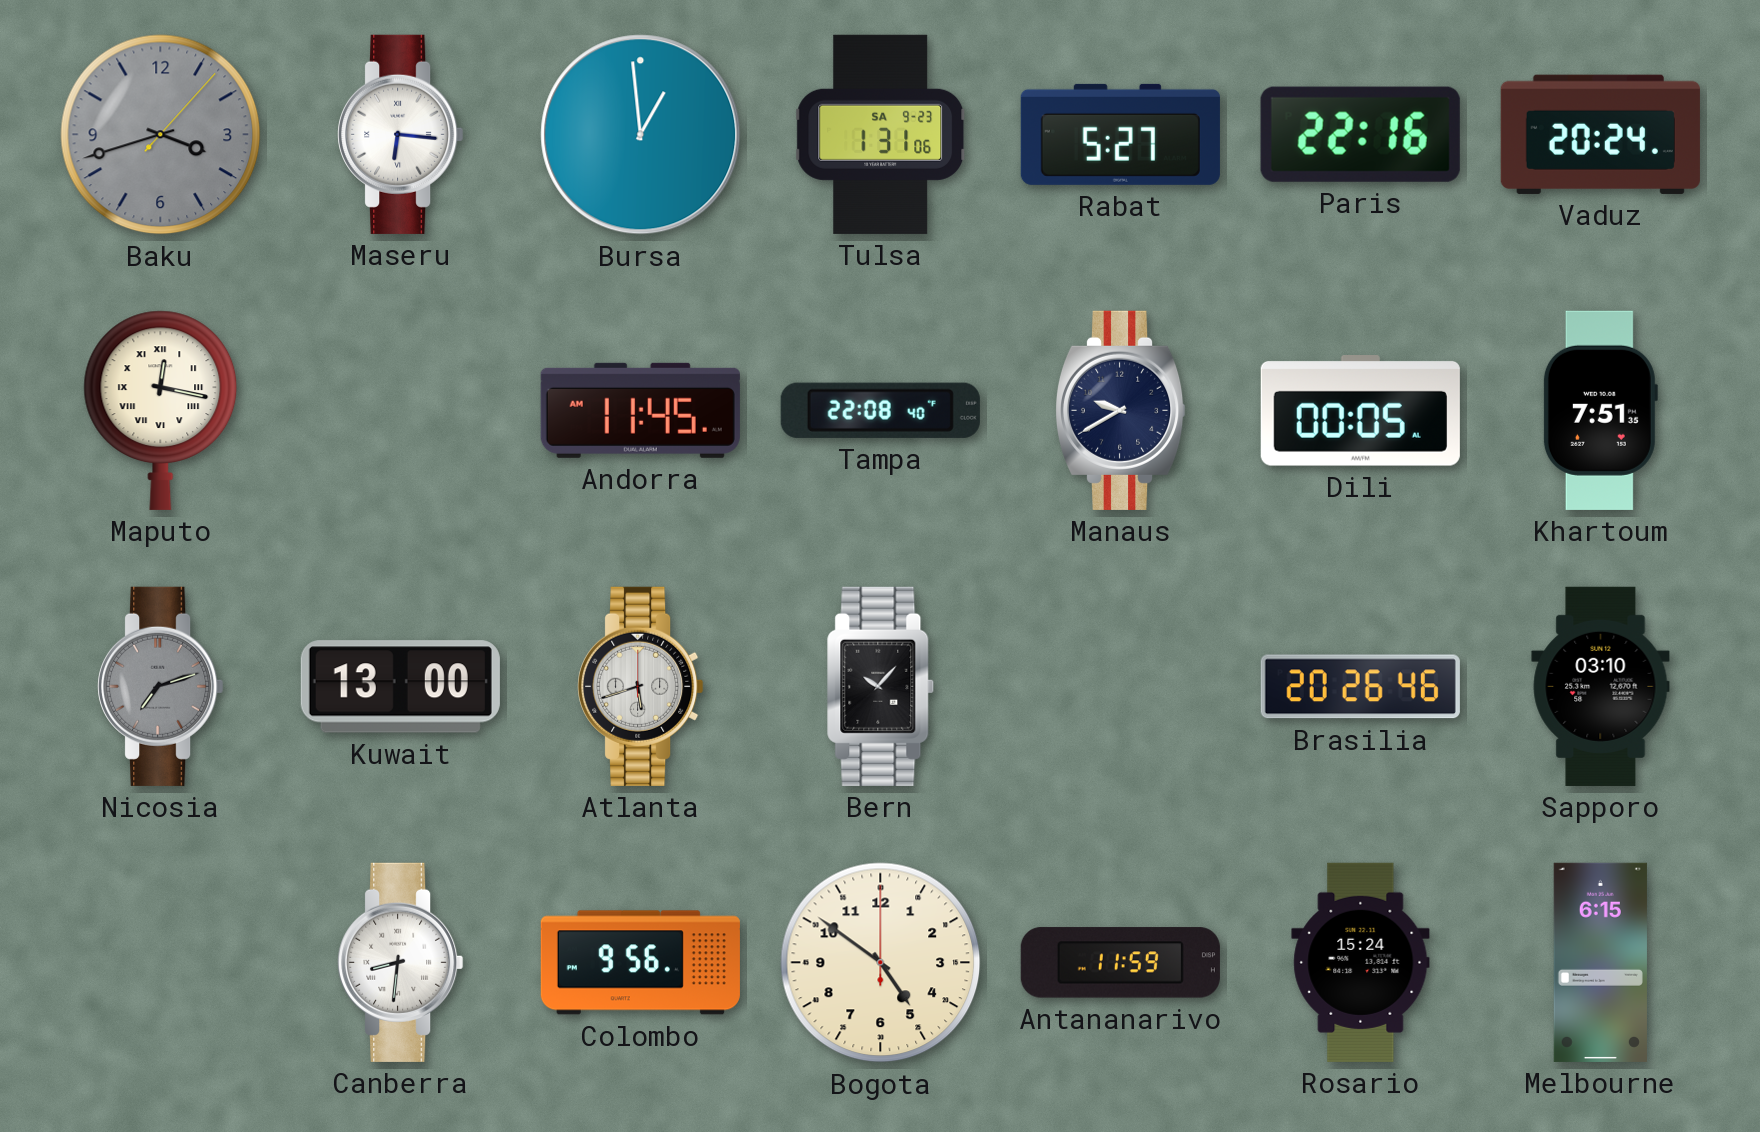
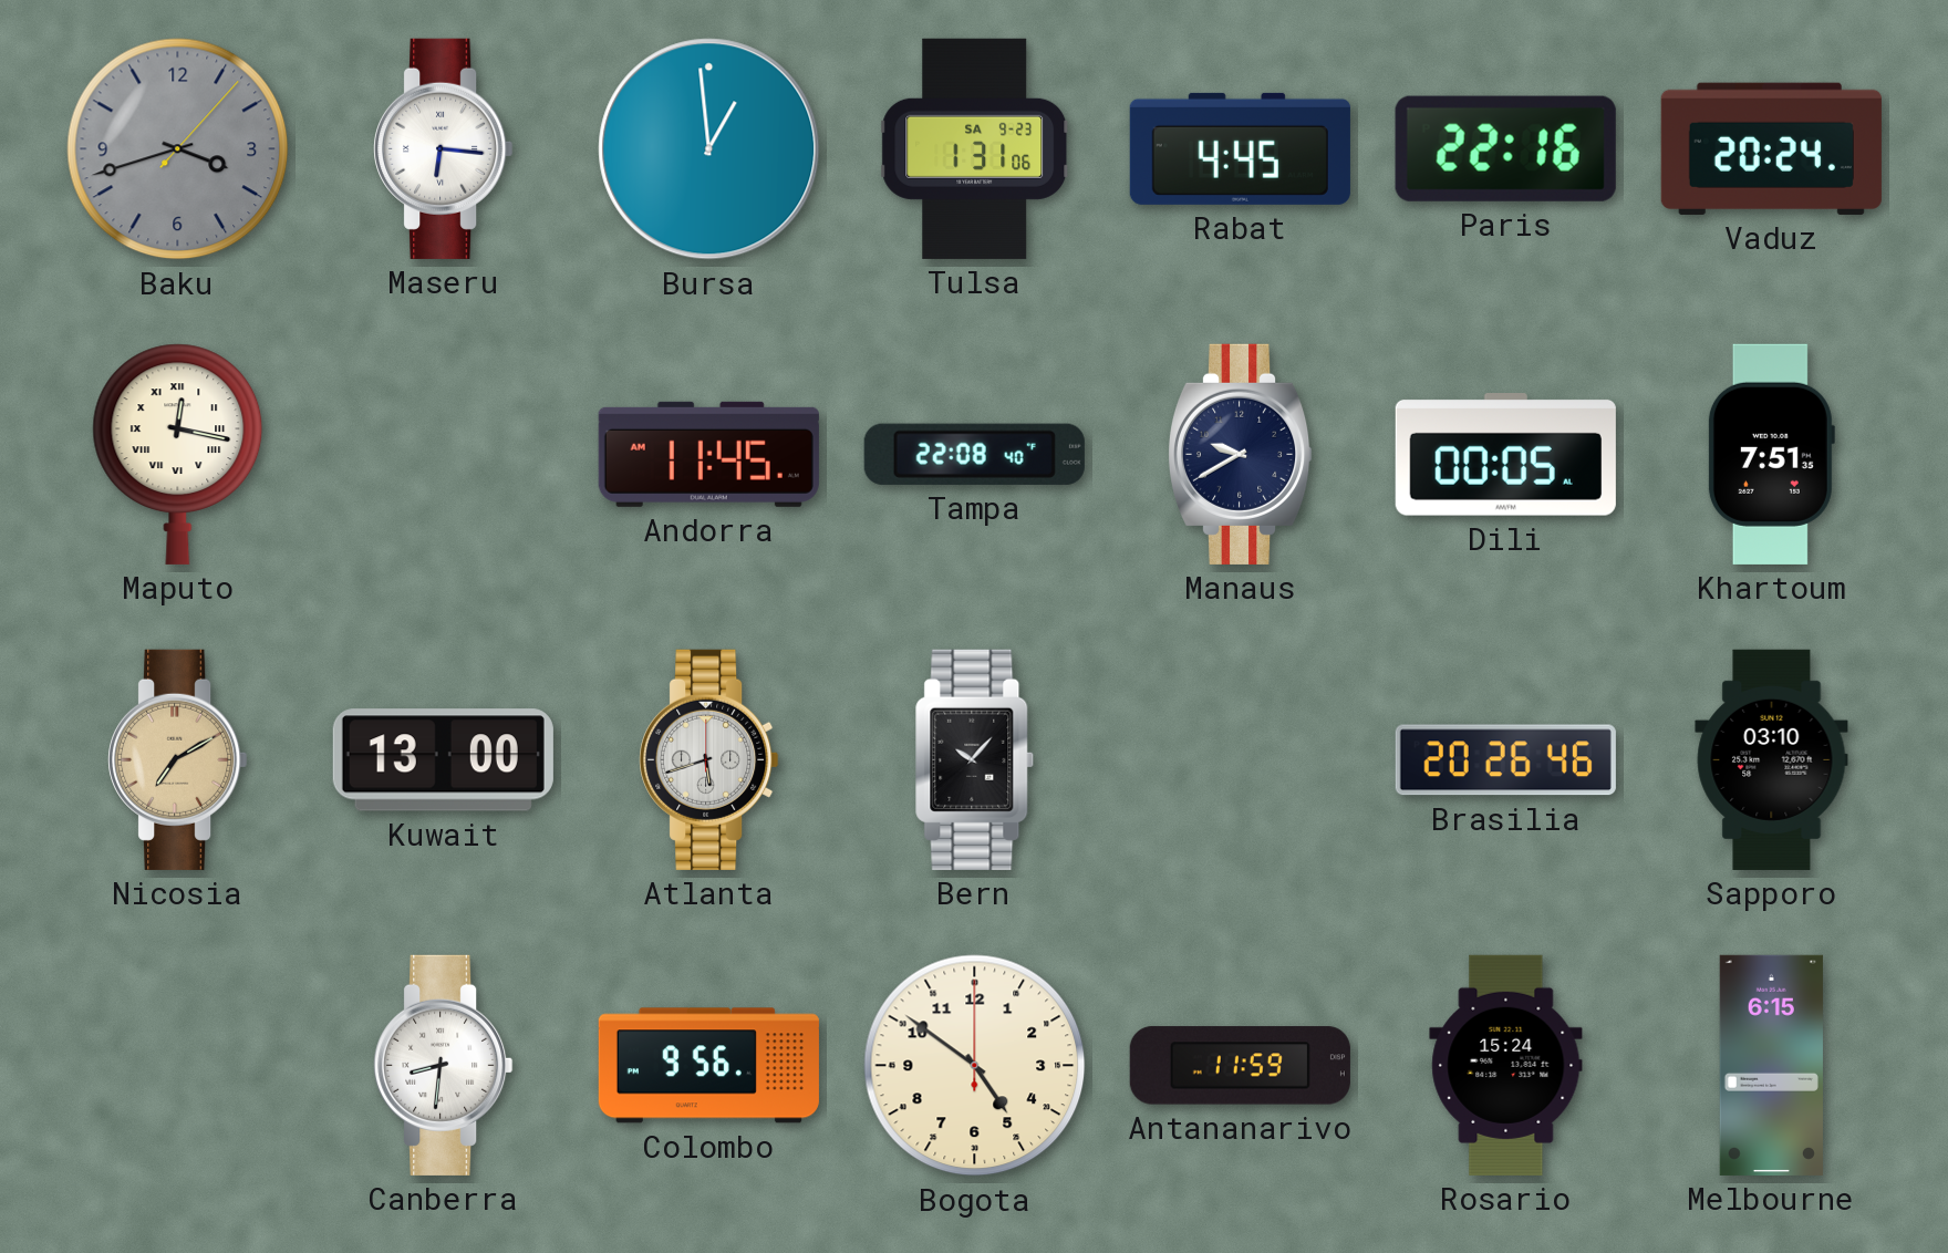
Rabat: 5:27 -> 4:45 (1240, 148)
Nicosia: 7:12 -> 7:10 (178, 759)
Nicosia dial: grey -> champagne (178, 759)
